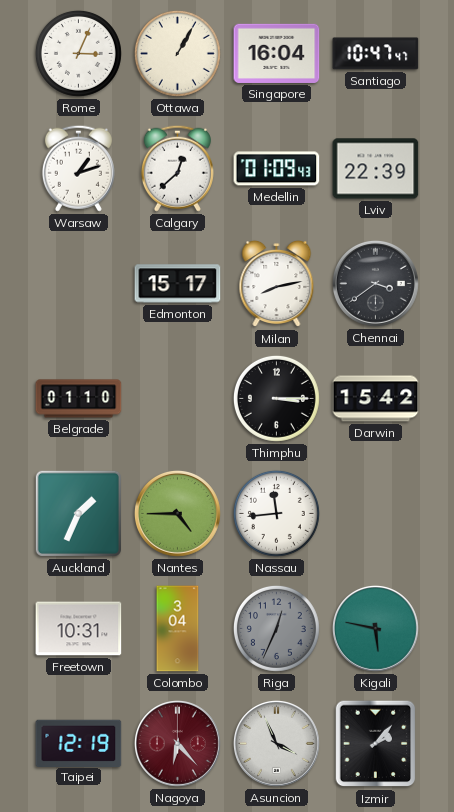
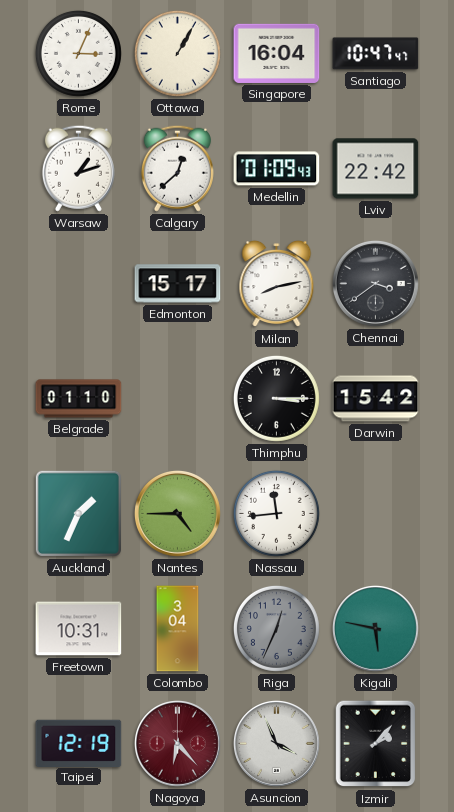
Lviv: 22:39 -> 22:42 (376, 169)
